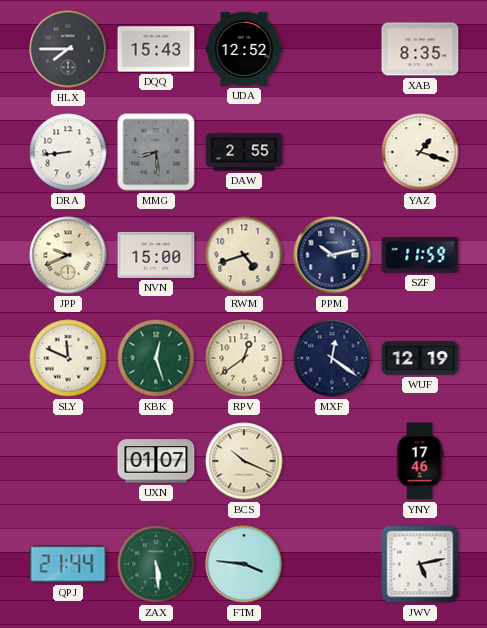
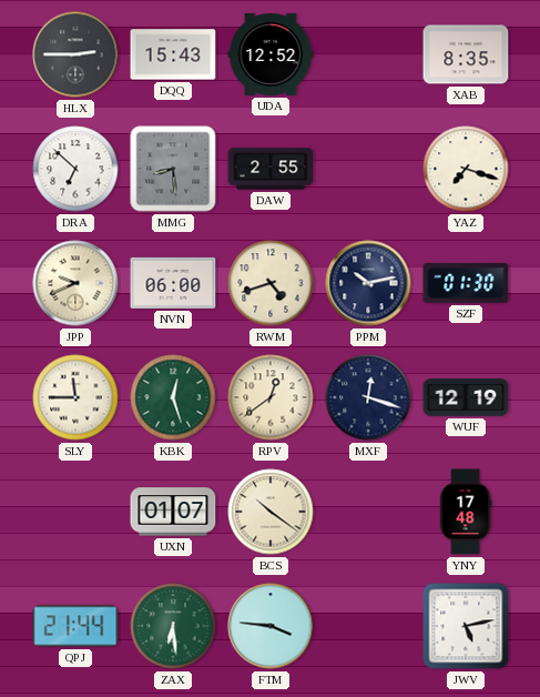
HLX: 7:45 -> 2:45 (75, 54)
DRA: 8:44 -> 6:52 (75, 169)
YAZ: 1:18 -> 7:18 (466, 169)
NVN: 15:00 -> 06:00 (173, 283)
SZF: 11:59 -> 01:30 (466, 283)
SLY: 11:49 -> 11:45 (75, 397)
MXF: 12:21 -> 12:18 (368, 397)
BCS: 10:19 -> 10:21 (271, 512)
YNY: 17:46 -> 17:48 (466, 512)
ZAX: 5:29 -> 6:29 (173, 626)
